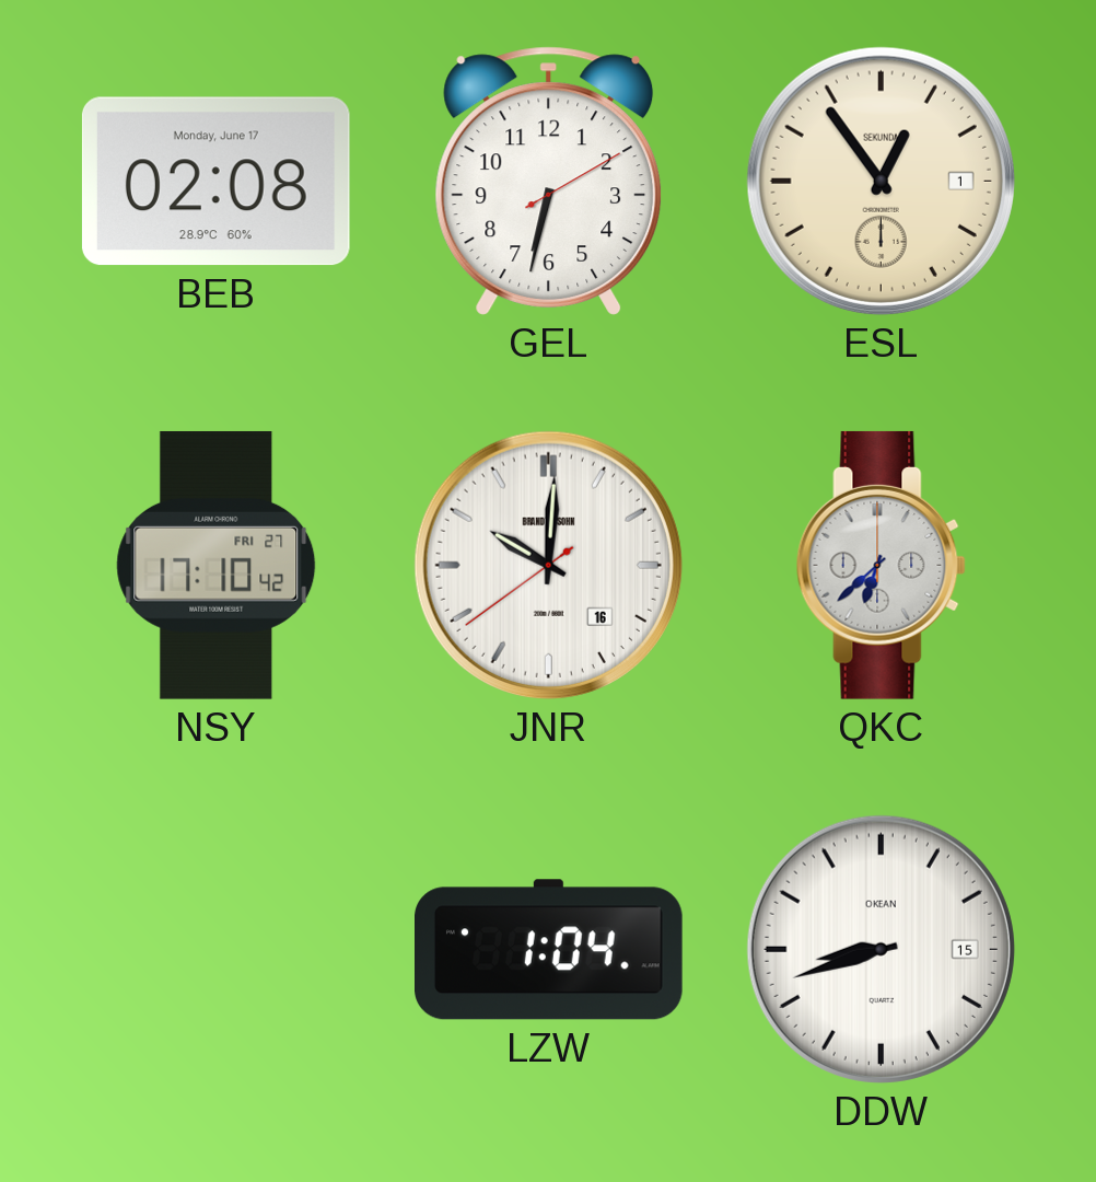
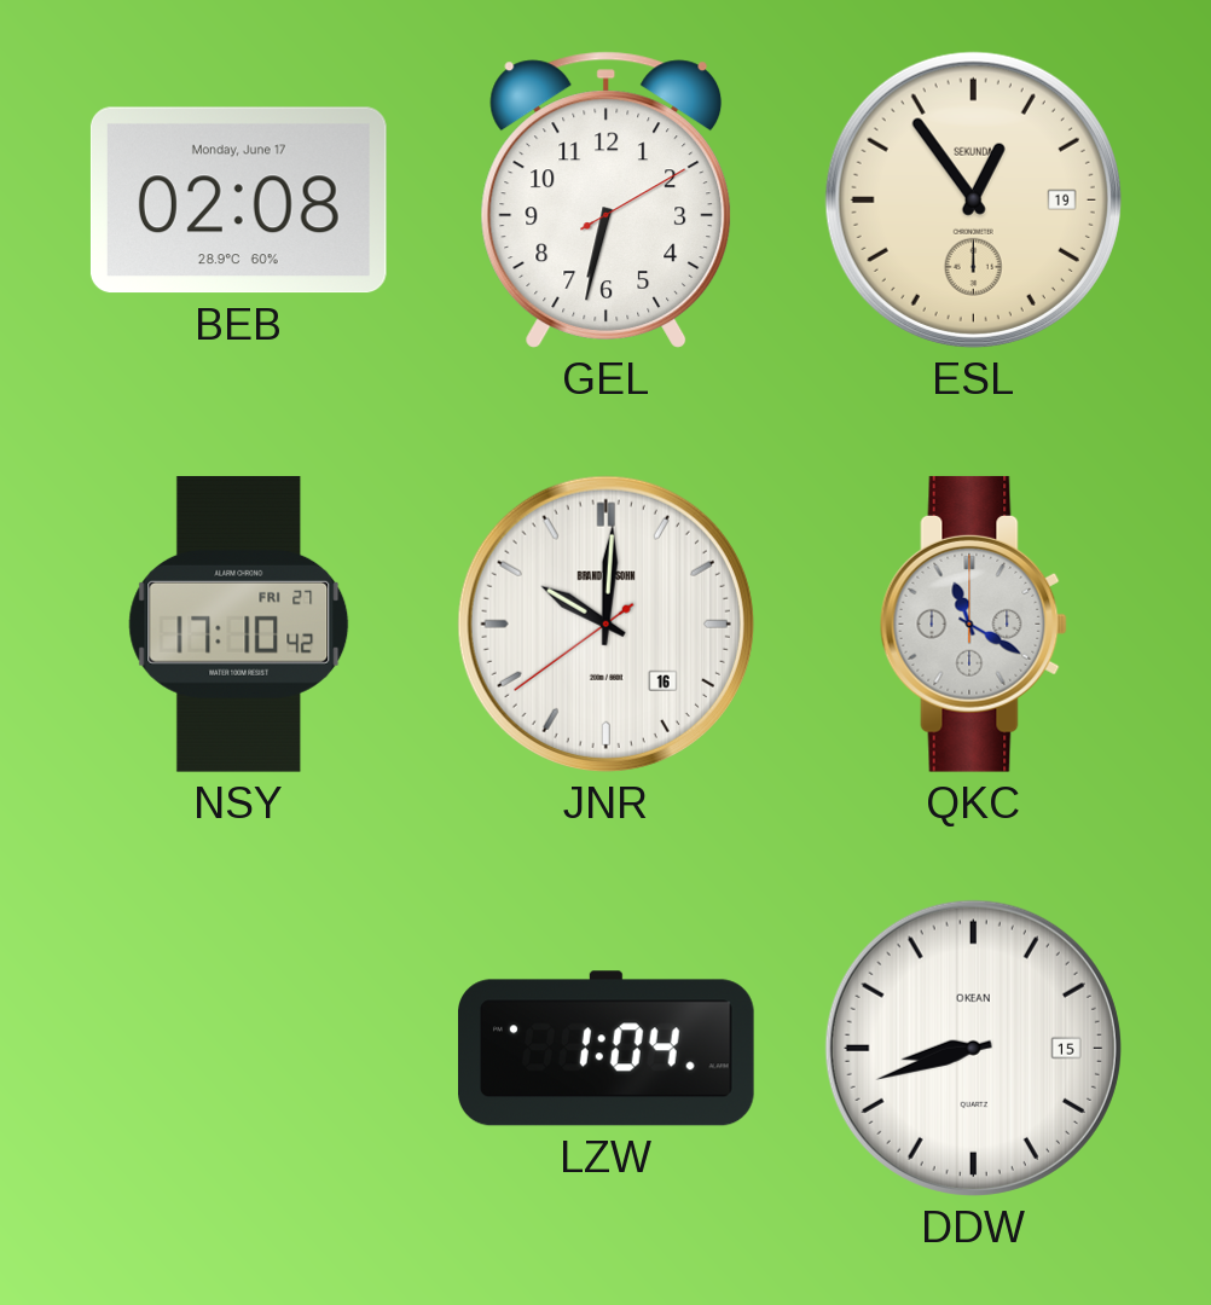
ESL date: 1 -> 19 (973, 199)
QKC: 6:38 -> 11:20 (973, 623)
